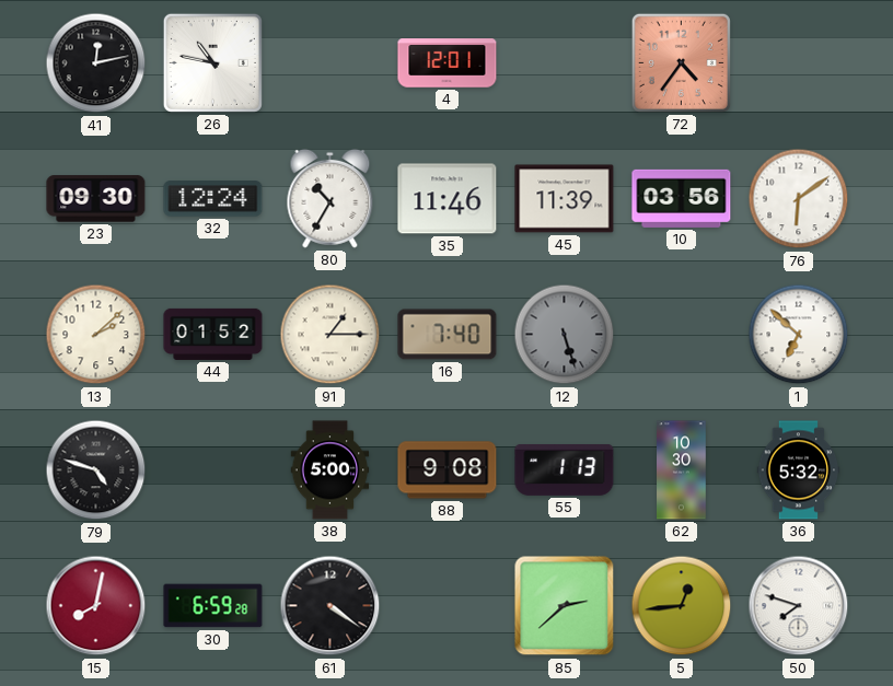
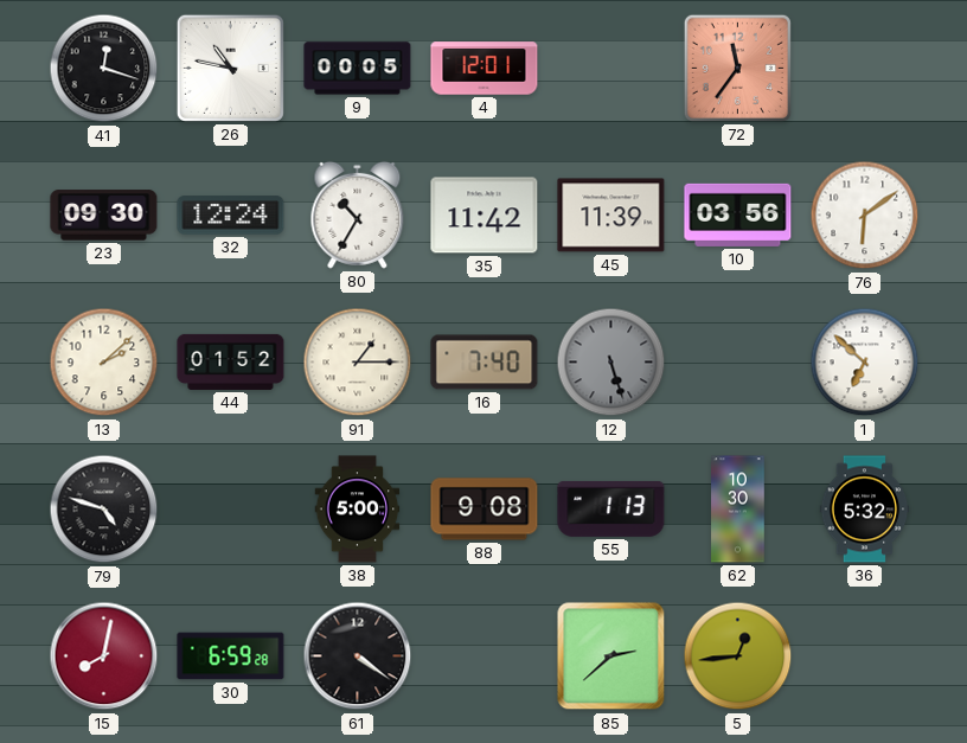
41: 12:13 -> 12:18 (104, 69)
9: none -> 00:05 (358, 69)
72: 4:36 -> 11:36 (737, 68)
35: 11:46 -> 11:42 (485, 216)
50: 7:48 -> none (799, 606)
